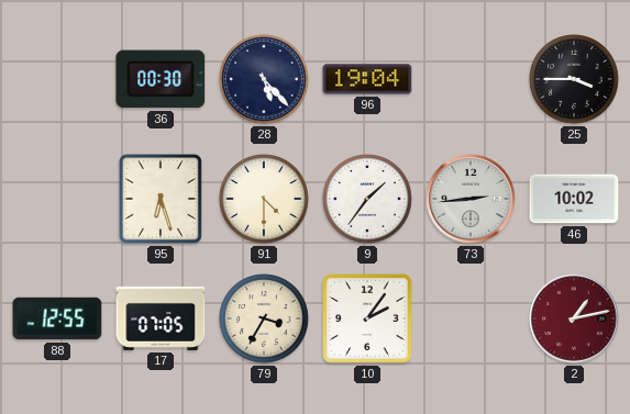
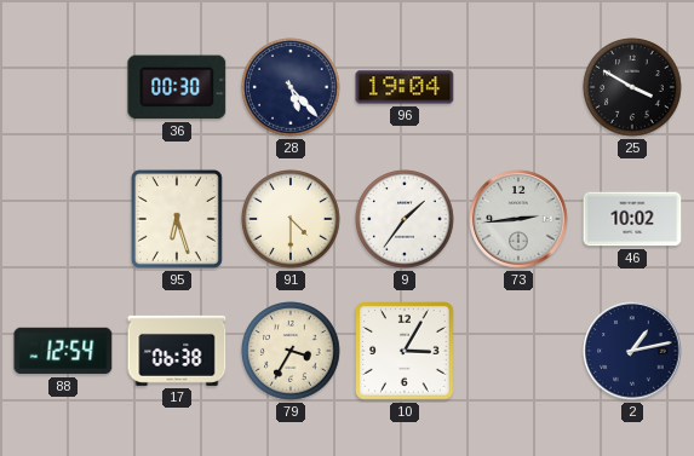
25: 3:45 -> 3:50 (632, 87)
88: 12:55 -> 12:54 (63, 351)
17: 07:05 -> 06:38 (177, 351)
10: 2:06 -> 3:05 (405, 351)
2 dial: burgundy -> navy (632, 351)
